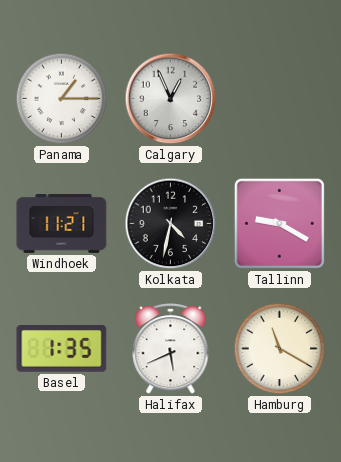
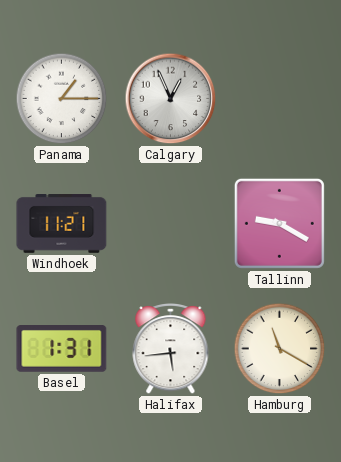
Kolkata: 4:32 -> none (171, 224)
Basel: 1:35 -> 1:31 (62, 349)
Halifax: 5:41 -> 5:44 (171, 349)
